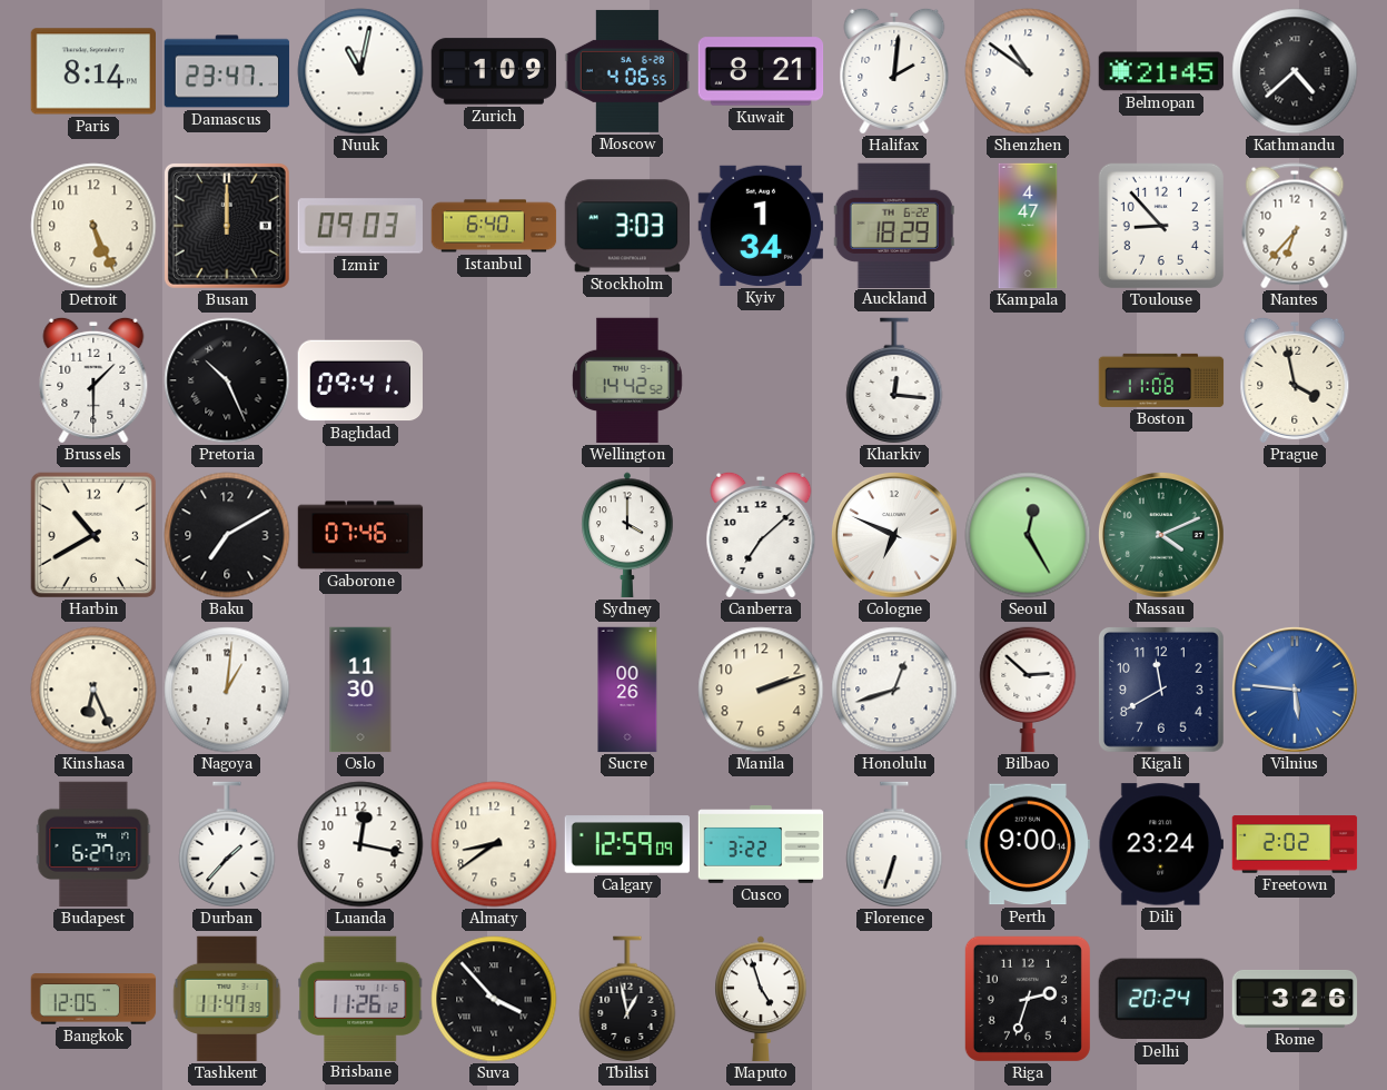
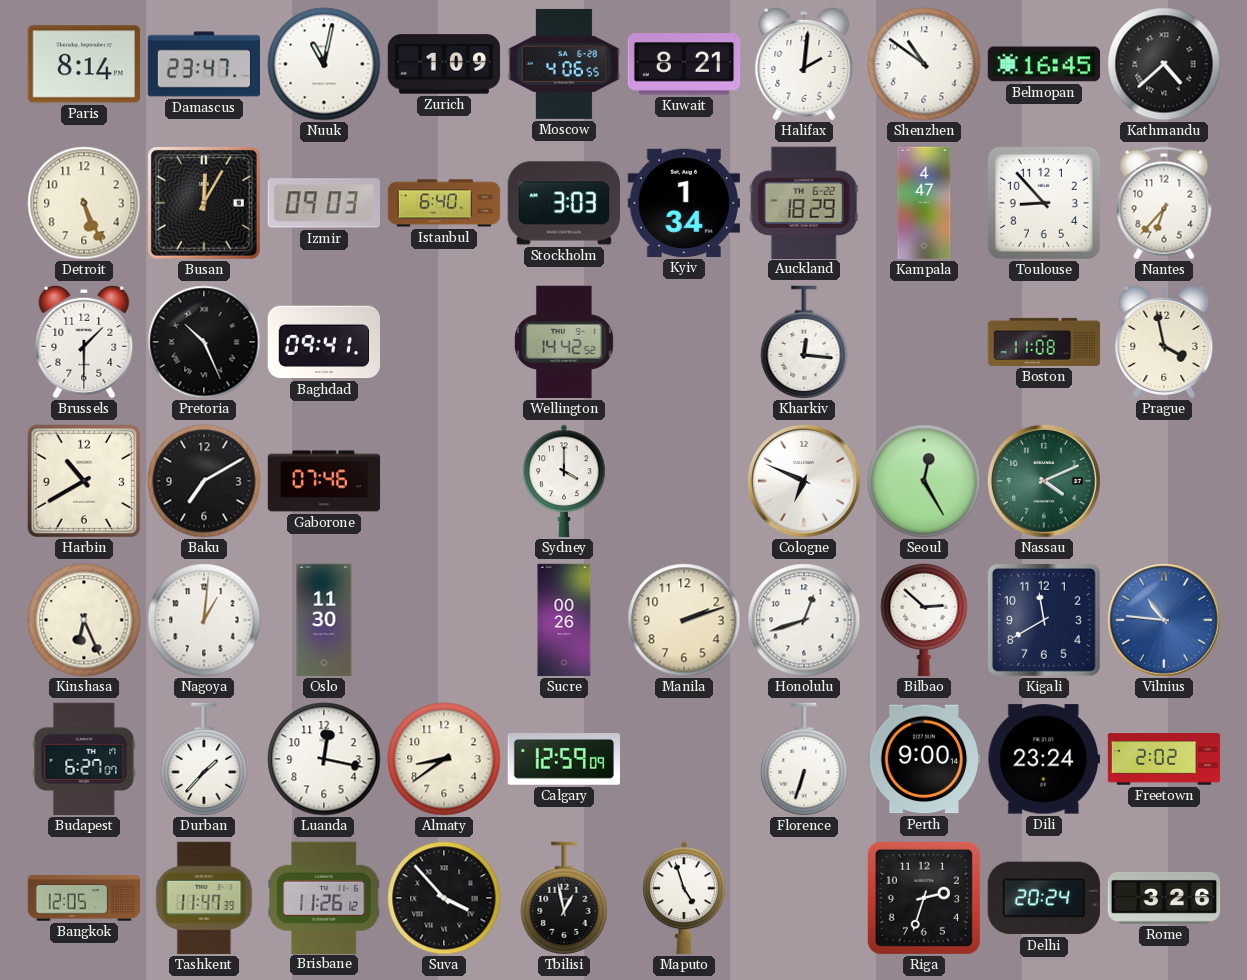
Belmopan: 21:45 -> 16:45 (1044, 64)
Busan: 12:00 -> 12:05 (204, 203)
Canberra: 7:08 -> none (761, 535)
Vilnius: 5:46 -> 10:46 (1164, 620)
Cusco: 3:22 -> none (761, 844)
